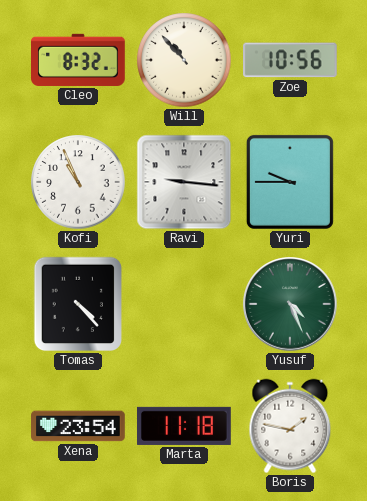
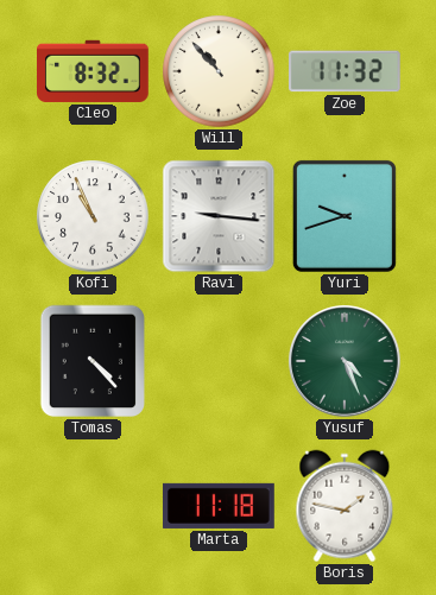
Zoe: 10:56 -> 11:32 (346, 71)
Yuri: 9:45 -> 9:42 (345, 216)
Xena: 23:54 -> none (78, 426)
